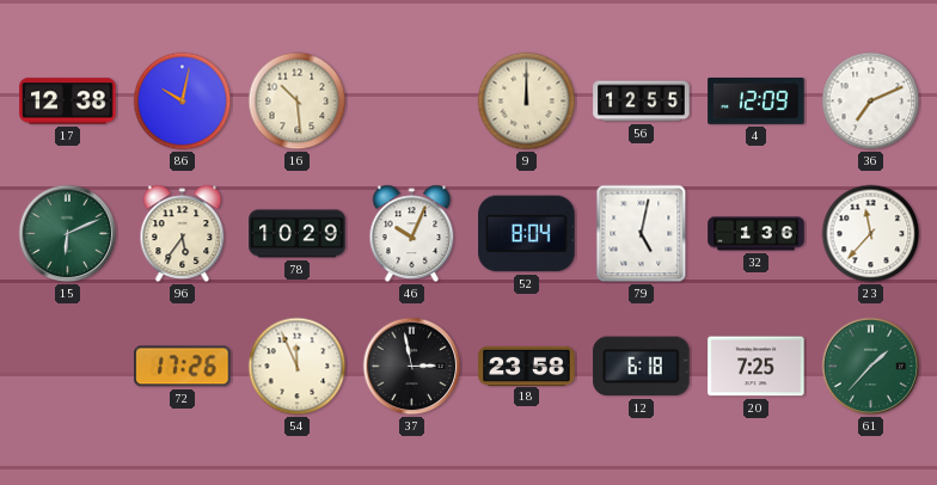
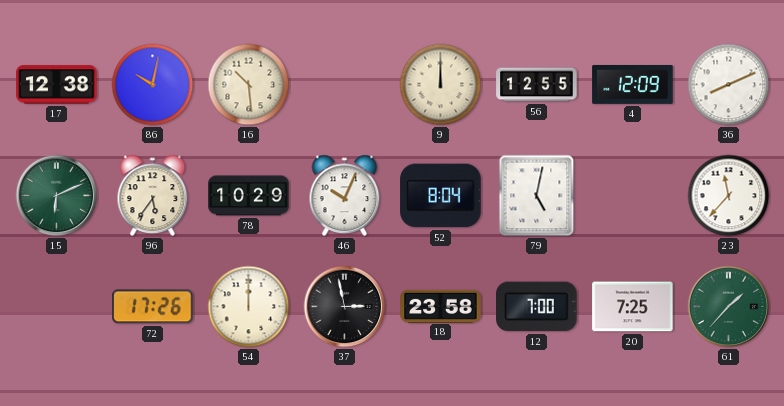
36: 7:11 -> 8:11 (729, 85)
32: 1:36 -> none (757, 234)
54: 11:56 -> 12:00 (249, 307)
12: 6:18 -> 7:00 (537, 307)
